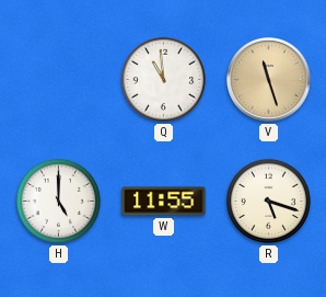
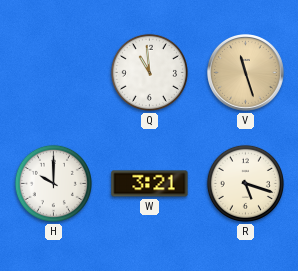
H: 5:00 -> 10:00 (53, 183)
W: 11:55 -> 3:21 (150, 184)
